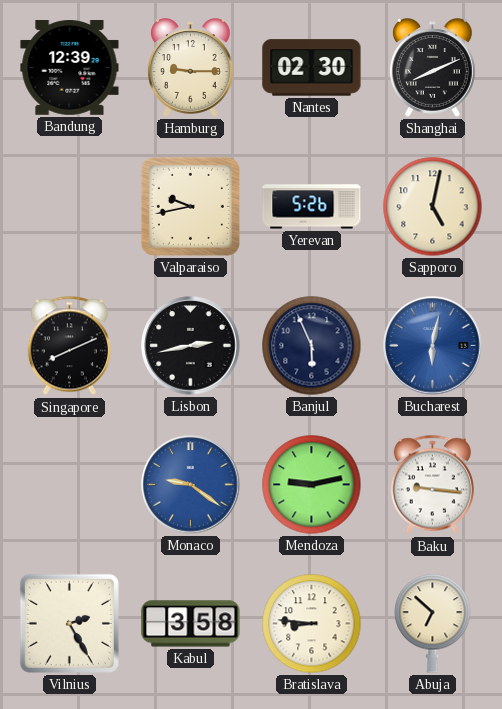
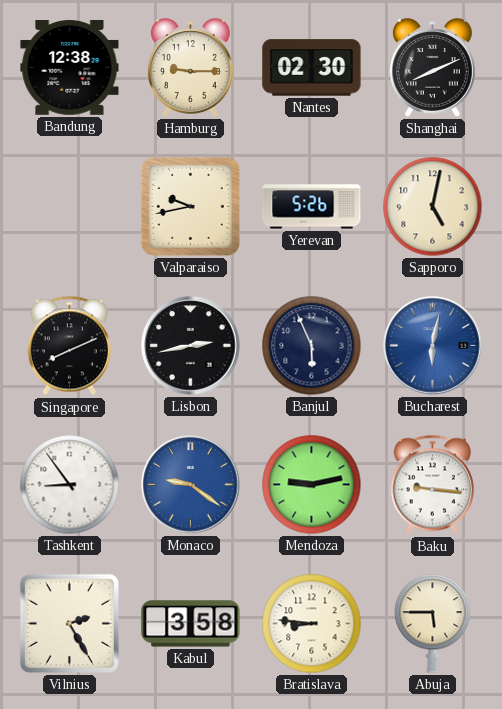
Bandung: 12:39 -> 12:38 (70, 68)
Tashkent: none -> 8:54 (70, 485)
Abuja: 6:52 -> 5:45 (433, 624)
